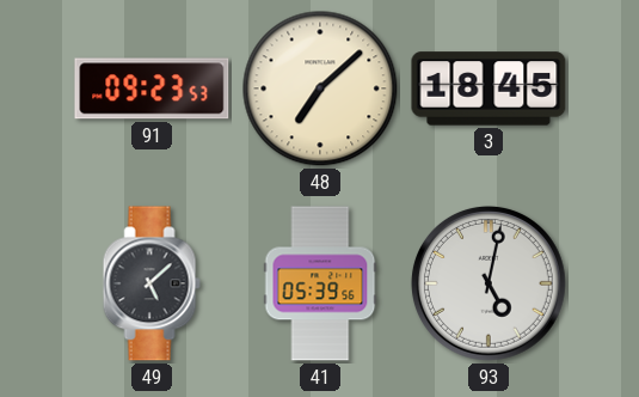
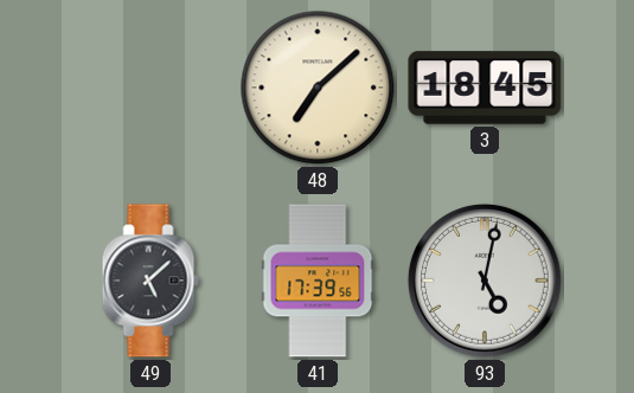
91: 09:23 -> none (152, 88)
41: 05:39 -> 17:39 (318, 281)
